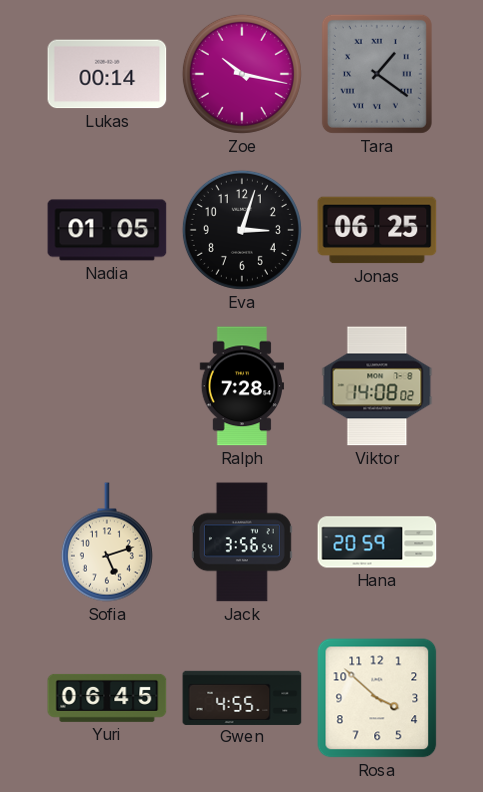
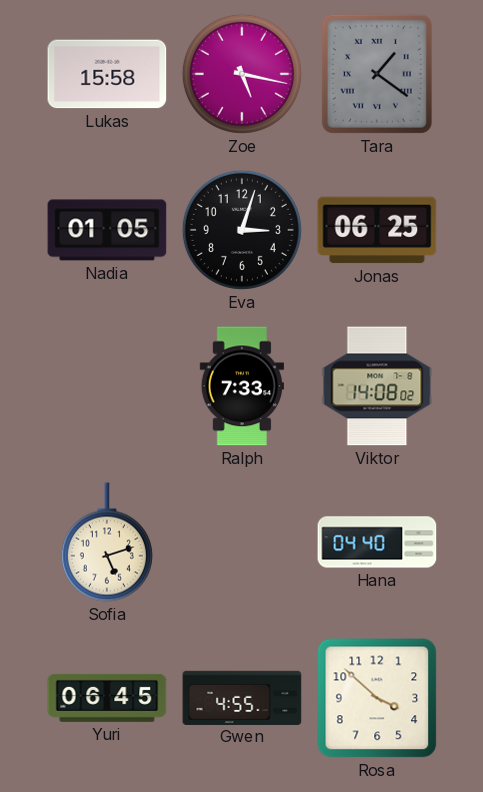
Lukas: 00:14 -> 15:58 (107, 74)
Zoe: 10:17 -> 5:17 (242, 74)
Ralph: 7:28 -> 7:33 (241, 386)
Jack: 3:56 -> none (242, 542)
Hana: 20:59 -> 04:40 (377, 542)
